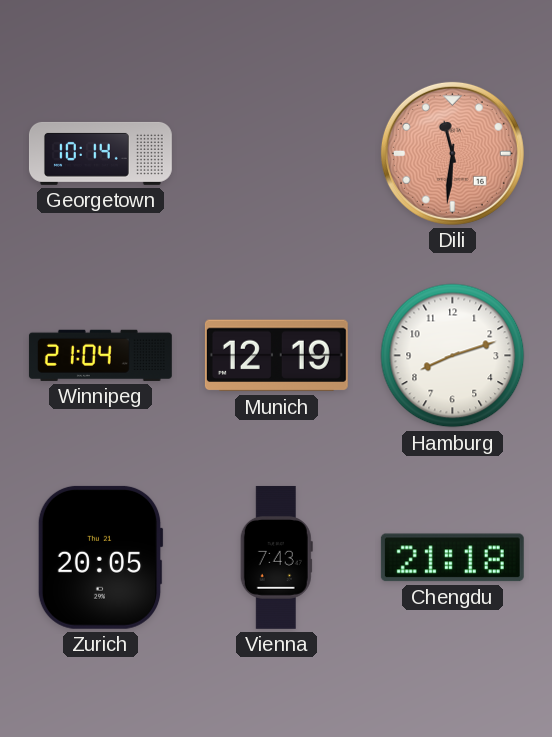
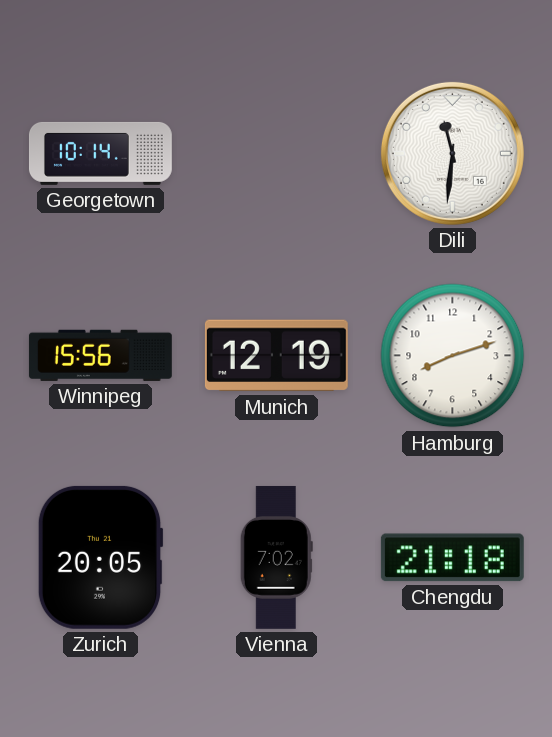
Dili dial: salmon -> white (452, 153)
Winnipeg: 21:04 -> 15:56 (100, 355)
Vienna: 7:43 -> 7:02 (276, 557)
